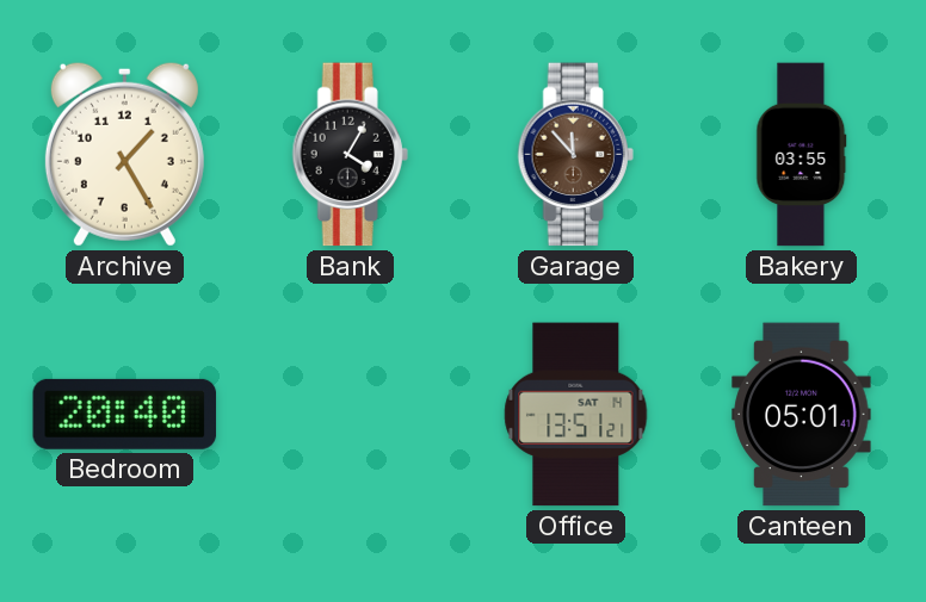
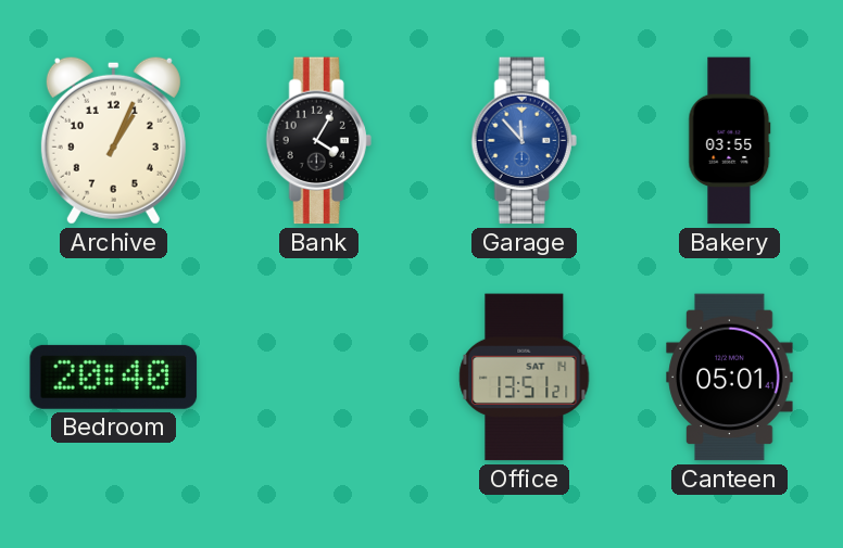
Archive: 1:25 -> 1:04 (113, 140)
Garage dial: brown -> blue (524, 141)
